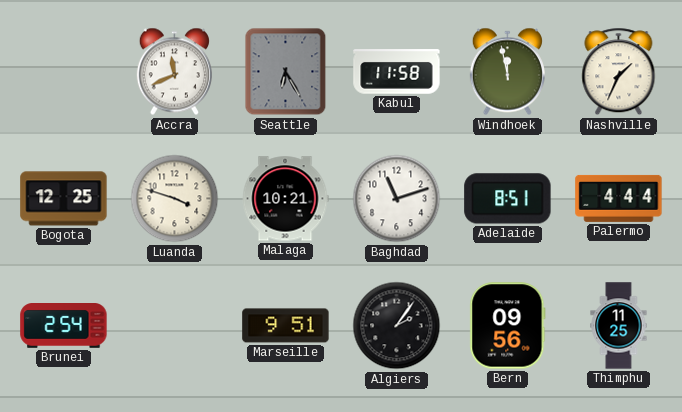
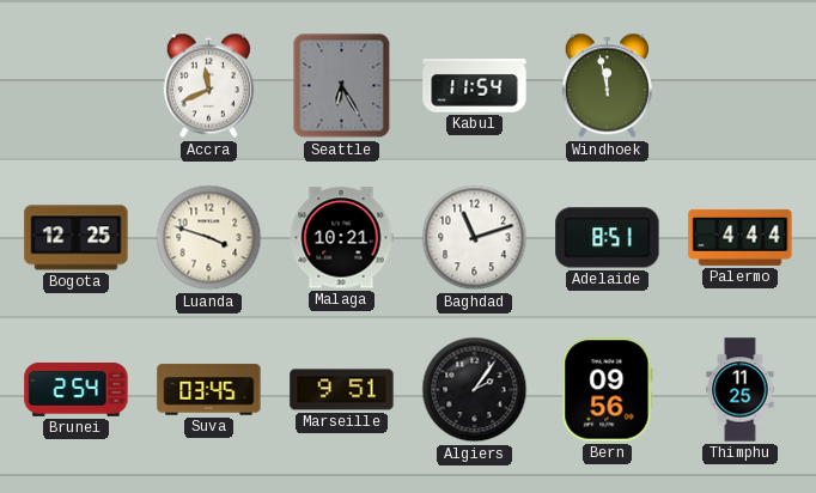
Kabul: 11:58 -> 11:54 (475, 86)
Nashville: 1:34 -> none (619, 72)
Suva: none -> 03:45 (209, 390)
